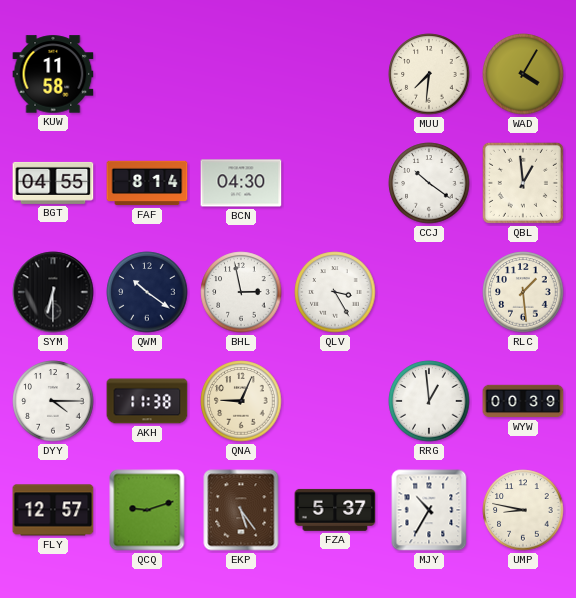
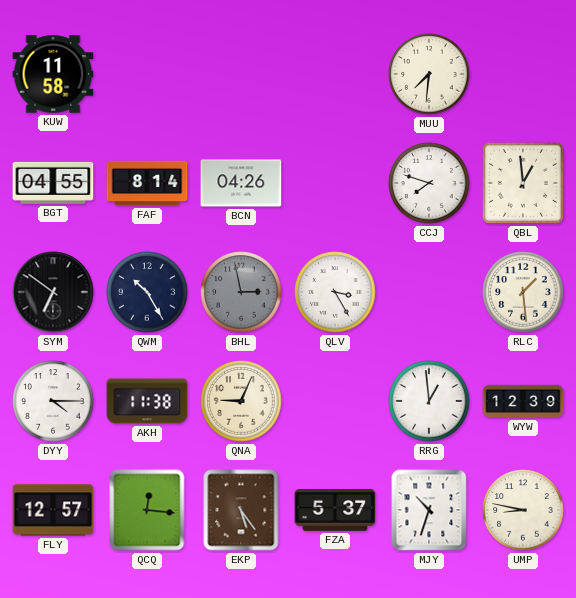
WAD: 4:05 -> none (523, 74)
BCN: 04:30 -> 04:26 (241, 183)
CCJ: 10:21 -> 7:48 (429, 183)
SYM: 6:30 -> 6:51 (53, 292)
QWM: 10:21 -> 10:25 (147, 292)
BHL dial: white -> grey (241, 292)
WYW: 00:39 -> 12:39 (523, 401)
QCQ: 9:12 -> 12:16 (147, 510)
MJY: 10:35 -> 10:33 (429, 510)
